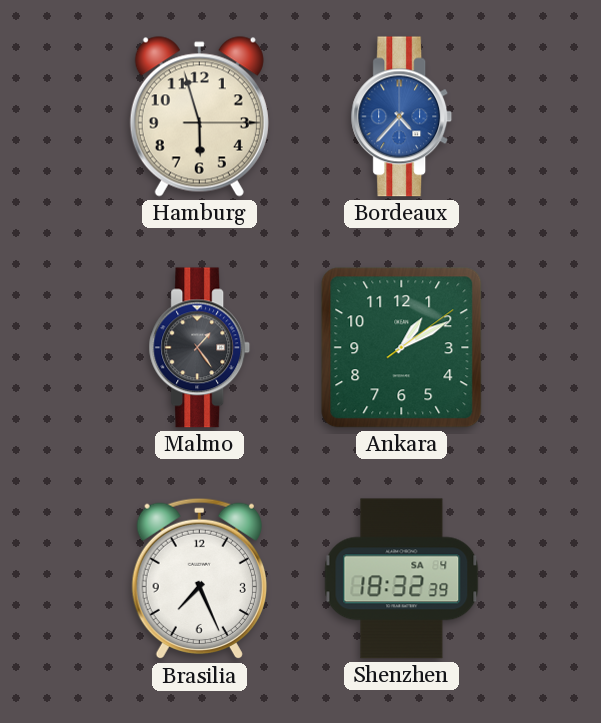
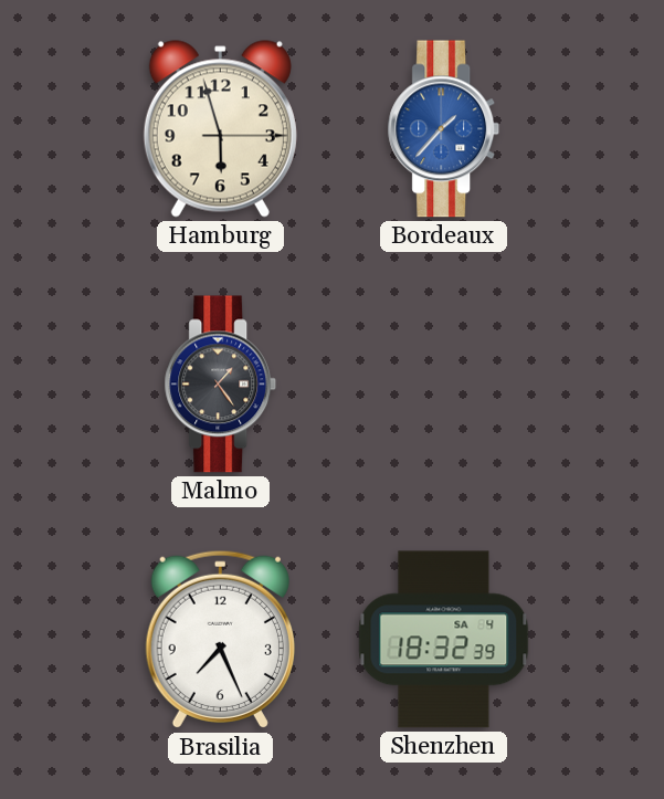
Bordeaux: 4:37 -> 1:37 (444, 129)
Ankara: 1:10 -> none (402, 348)
